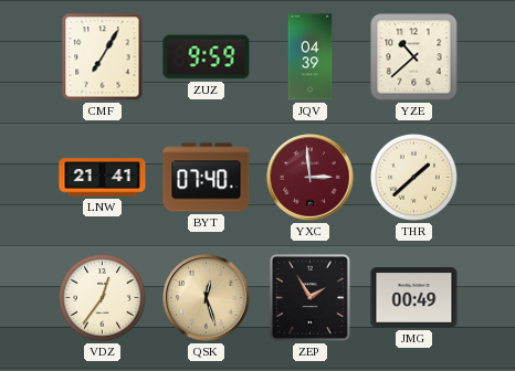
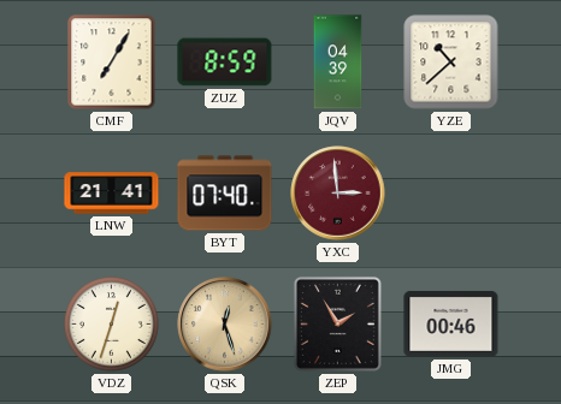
ZUZ: 9:59 -> 8:59 (225, 63)
THR: 1:38 -> none (413, 177)
VDZ: 12:36 -> 12:33 (111, 323)
JMG: 00:49 -> 00:46 (451, 323)
